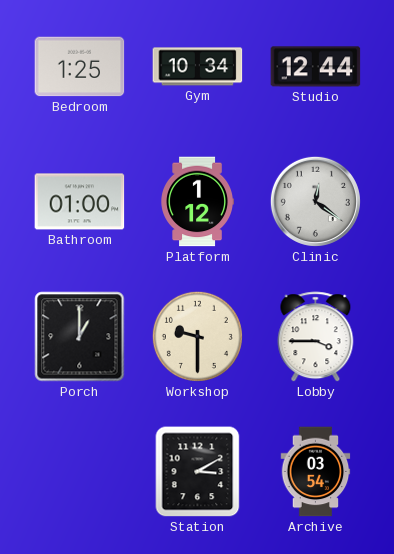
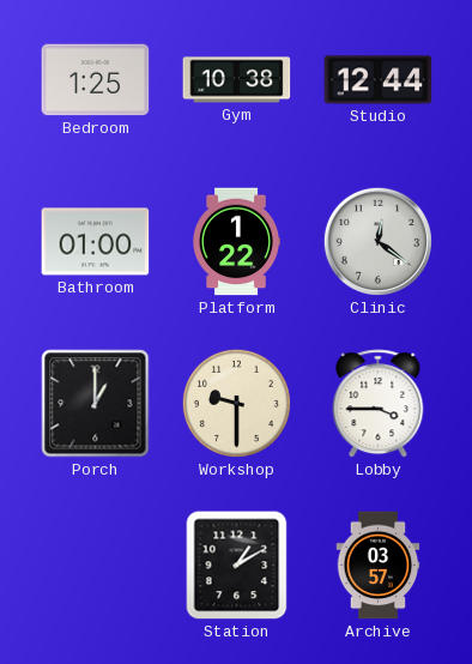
Gym: 10:34 -> 10:38 (237, 80)
Platform: 1:12 -> 1:22 (236, 242)
Station: 3:10 -> 1:10 (237, 566)
Archive: 03:54 -> 03:57 (379, 566)
